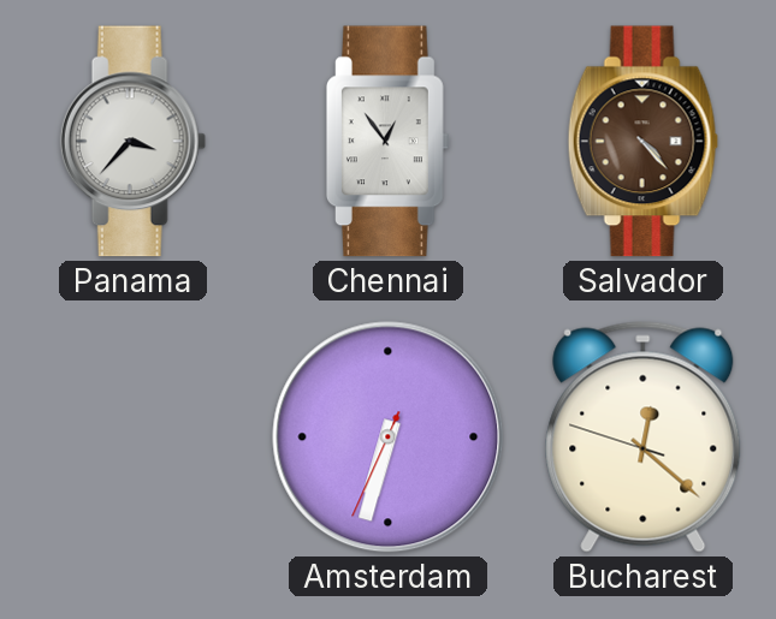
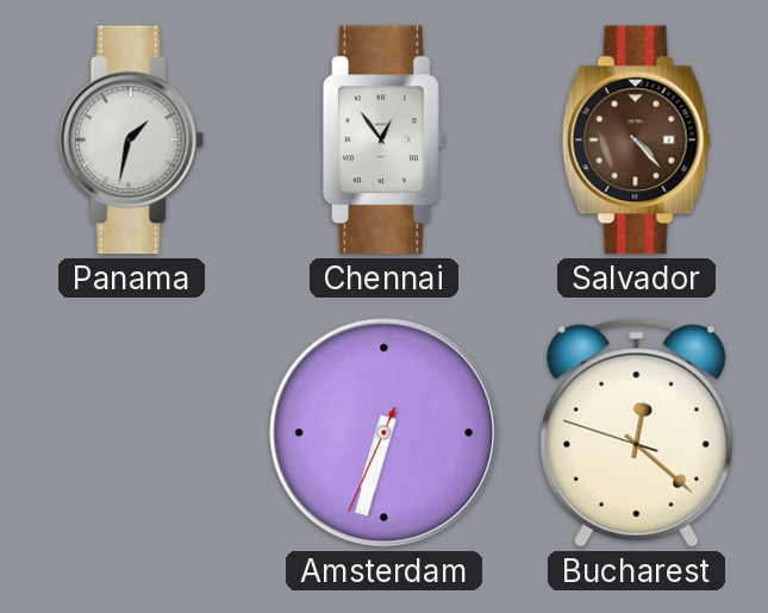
Panama: 3:37 -> 1:32 (131, 140)
